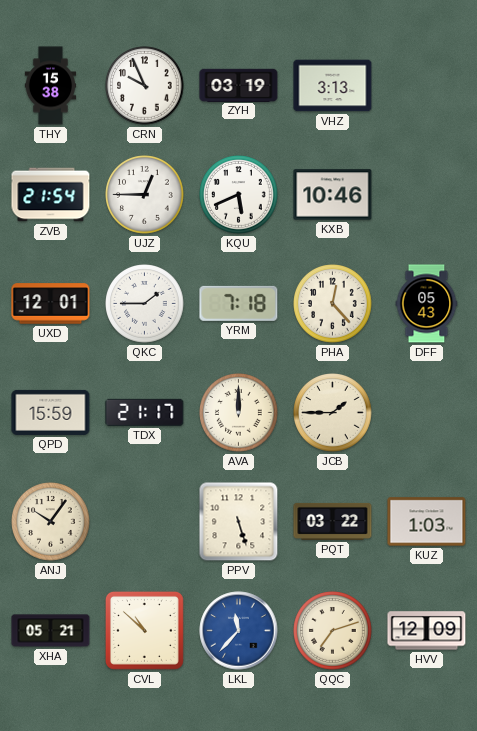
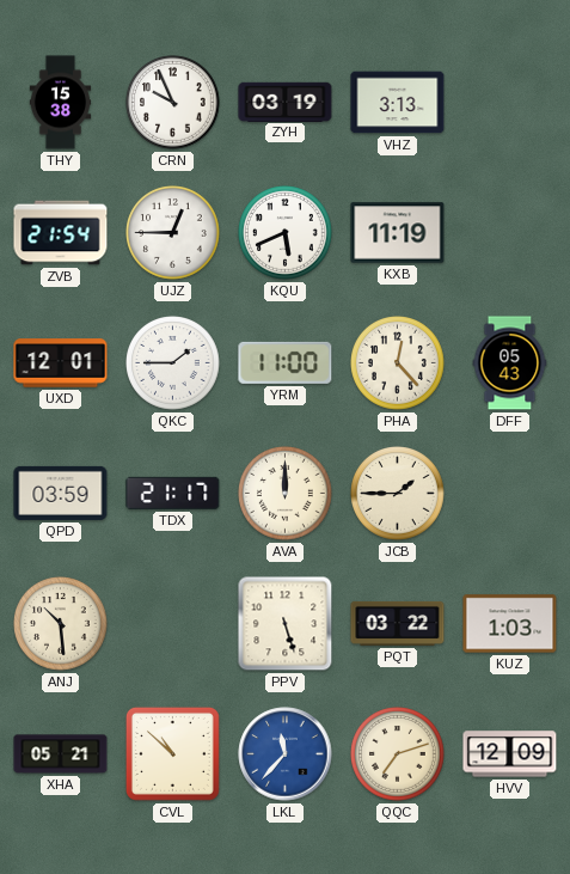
KXB: 10:46 -> 11:19 (398, 233)
YRM: 7:18 -> 11:00 (286, 362)
QPD: 15:59 -> 03:59 (61, 493)
ANJ: 10:06 -> 10:29 (61, 624)
